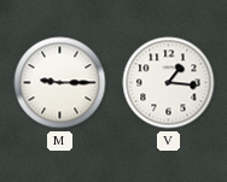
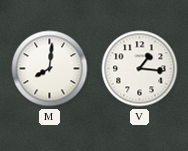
M: 9:15 -> 8:01 (50, 69)
